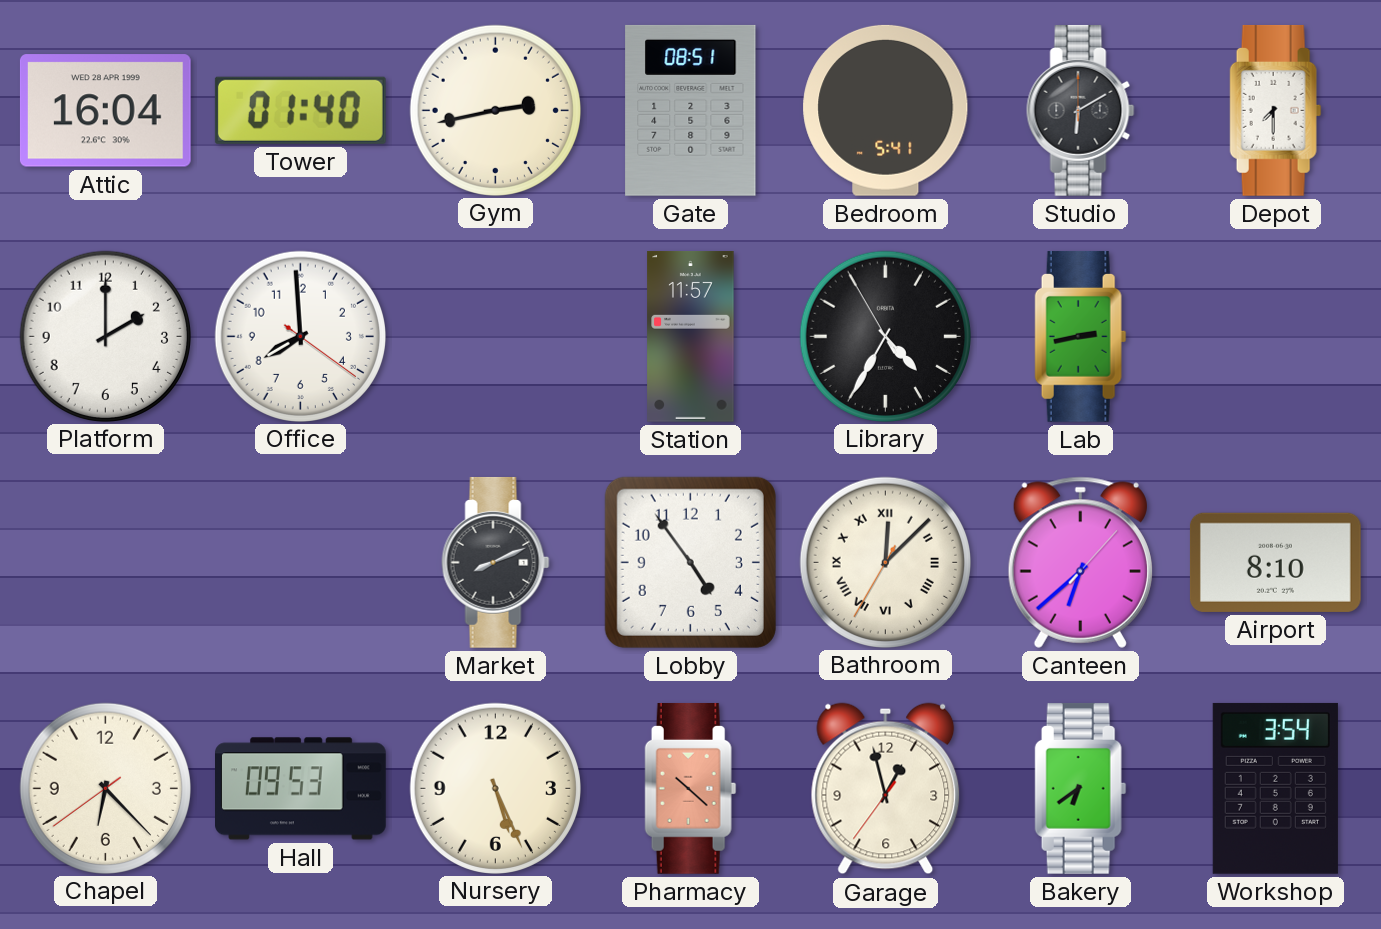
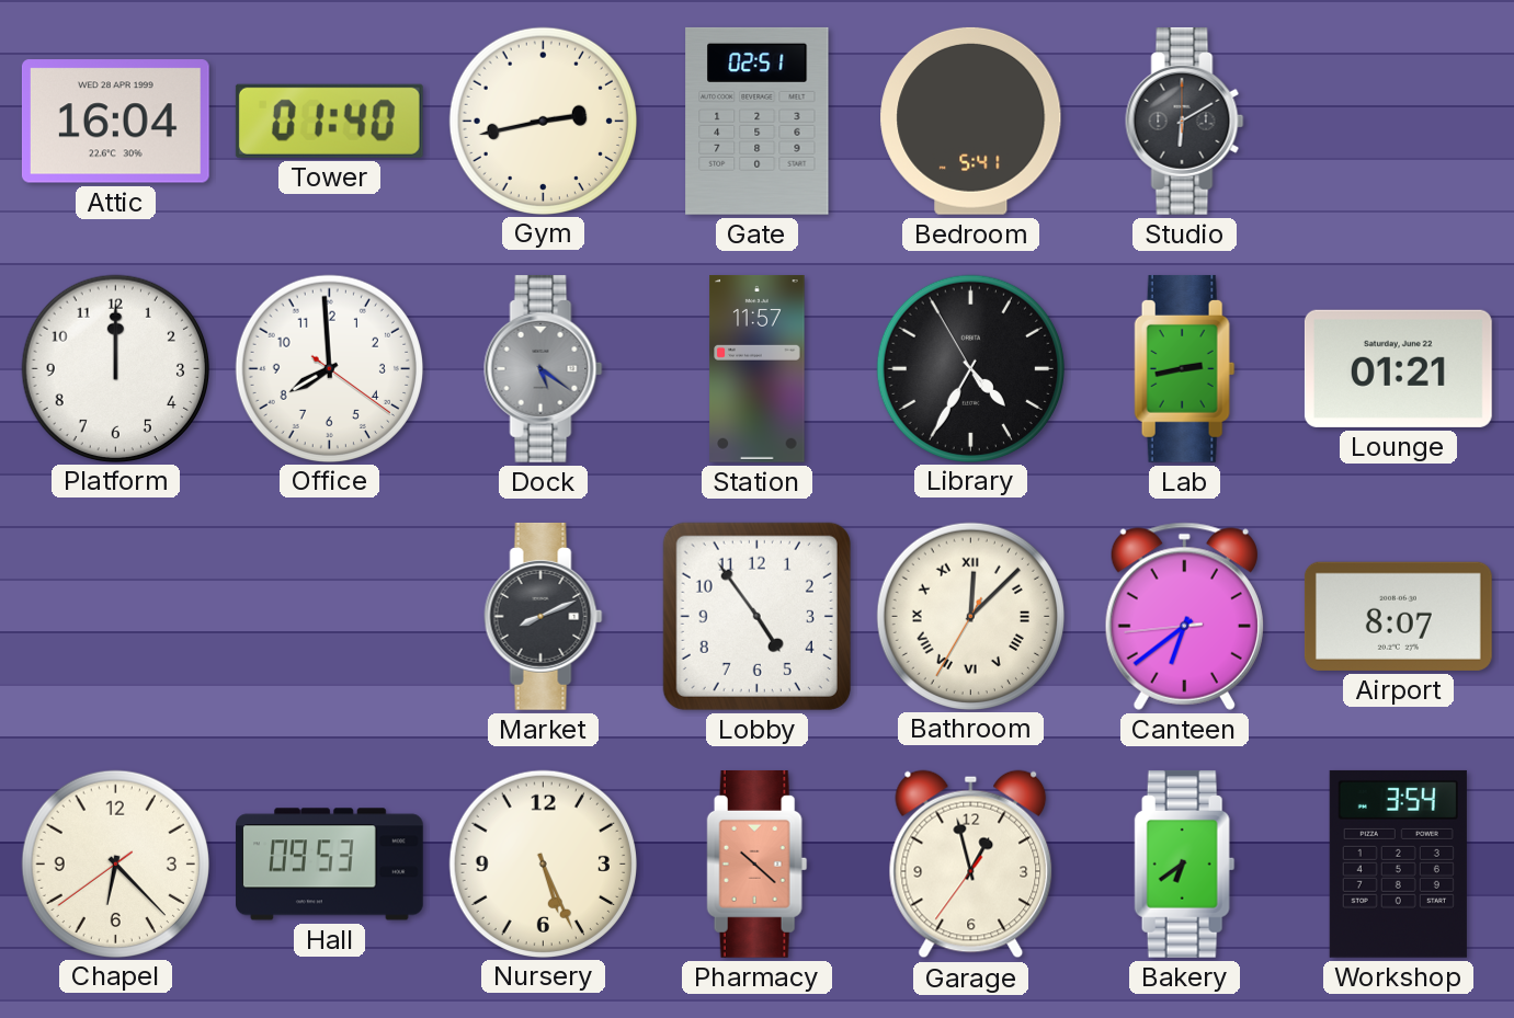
Gate: 08:51 -> 02:51 (758, 121)
Depot: 7:30 -> none (1276, 110)
Platform: 2:00 -> 12:00 (115, 368)
Dock: none -> 5:21 (544, 368)
Lounge: none -> 01:21 (1398, 368)
Canteen: 6:38:07 -> 6:38:44 (1184, 616)
Airport: 8:10 -> 8:07 (1398, 616)
